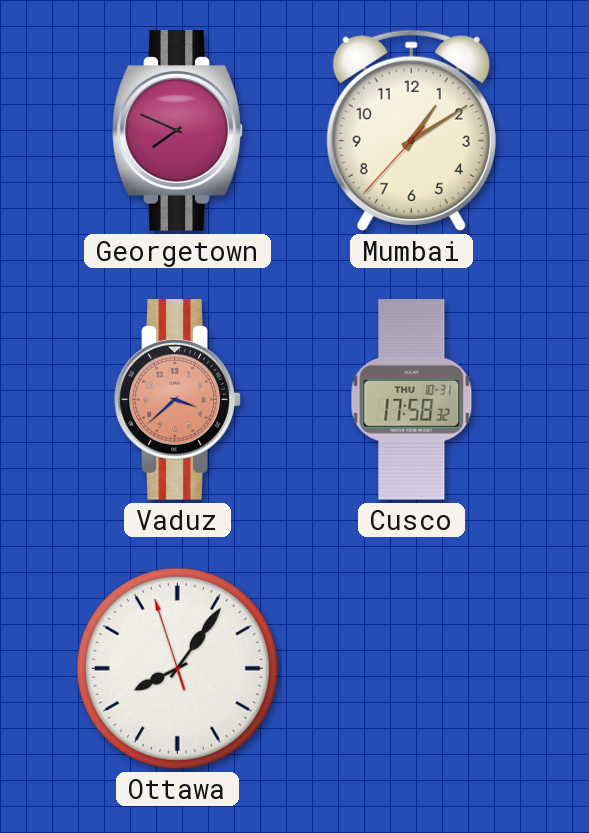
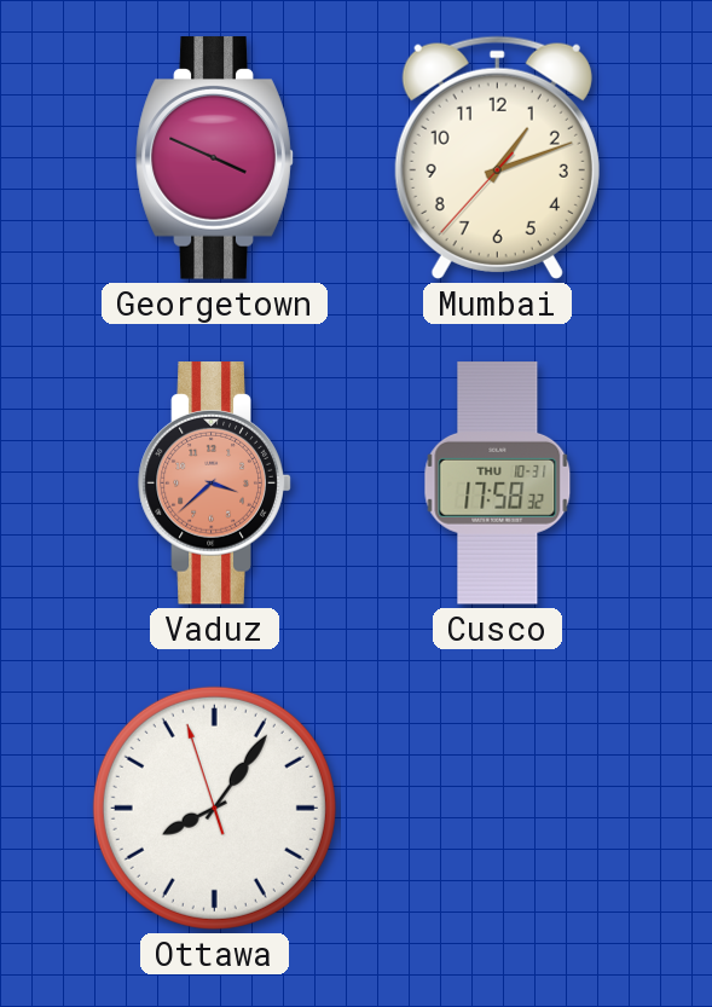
Georgetown: 7:49 -> 3:49 (215, 158)
Mumbai: 1:09 -> 1:11 (497, 157)
